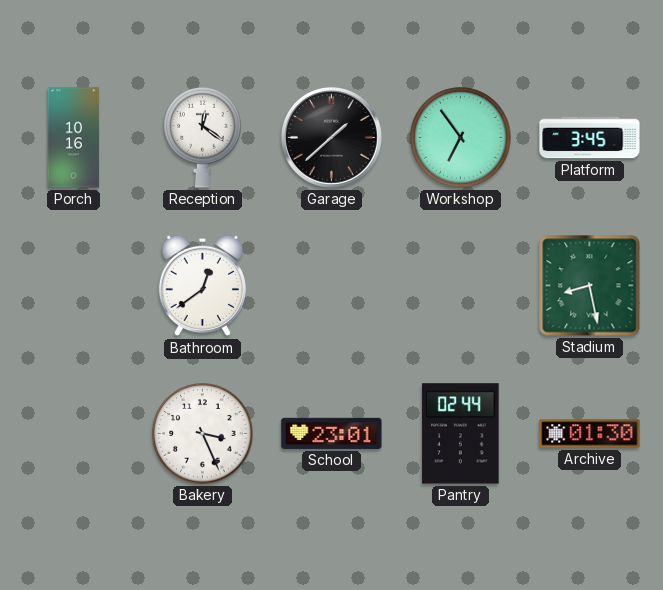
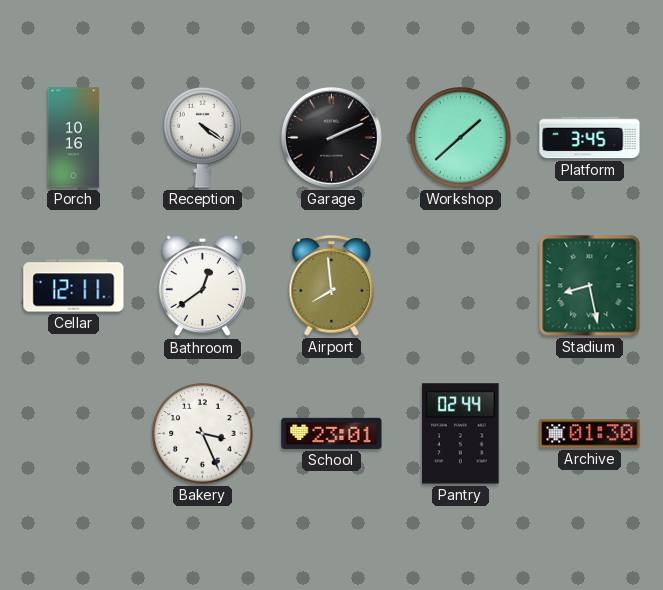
Reception: 12:21 -> 4:21 (203, 138)
Garage: 1:38 -> 2:11 (332, 138)
Workshop: 6:54 -> 1:38 (461, 138)
Cellar: none -> 12:11 (74, 286)
Airport: none -> 7:59 (332, 286)
